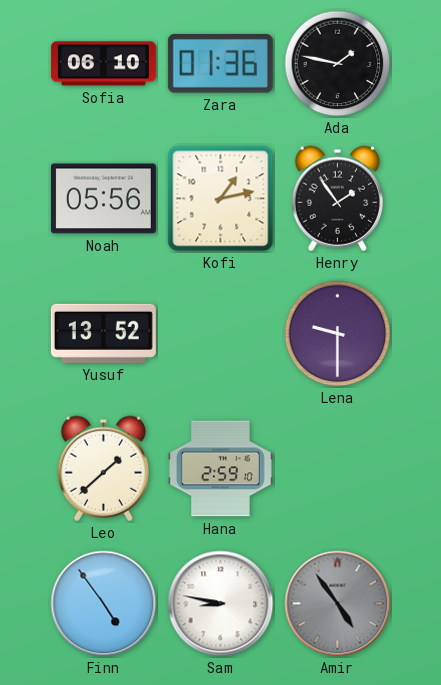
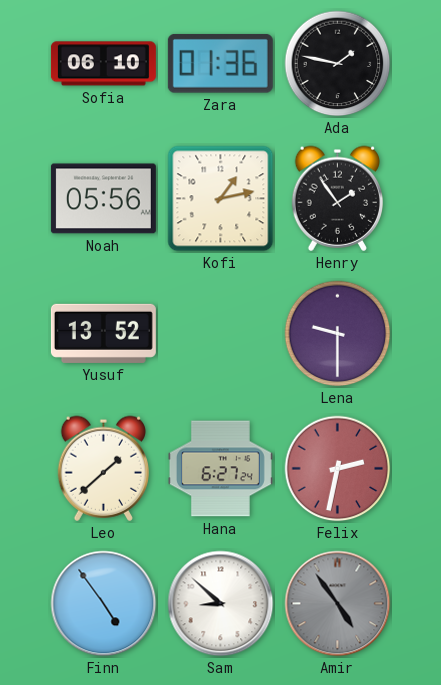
Hana: 2:59 -> 6:27 (220, 469)
Felix: none -> 2:32 (338, 469)
Sam: 8:47 -> 8:52 (221, 604)
